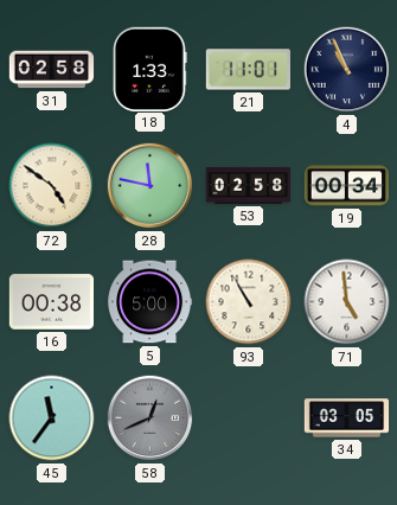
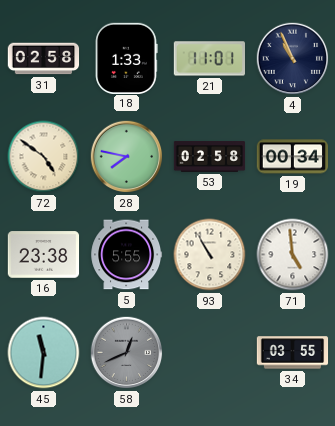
28: 11:47 -> 7:47 (127, 157)
16: 00:38 -> 23:38 (44, 255)
5: 5:00 -> 5:55 (127, 255)
45: 11:36 -> 11:31 (44, 353)
34: 03:05 -> 03:55 (293, 353)
